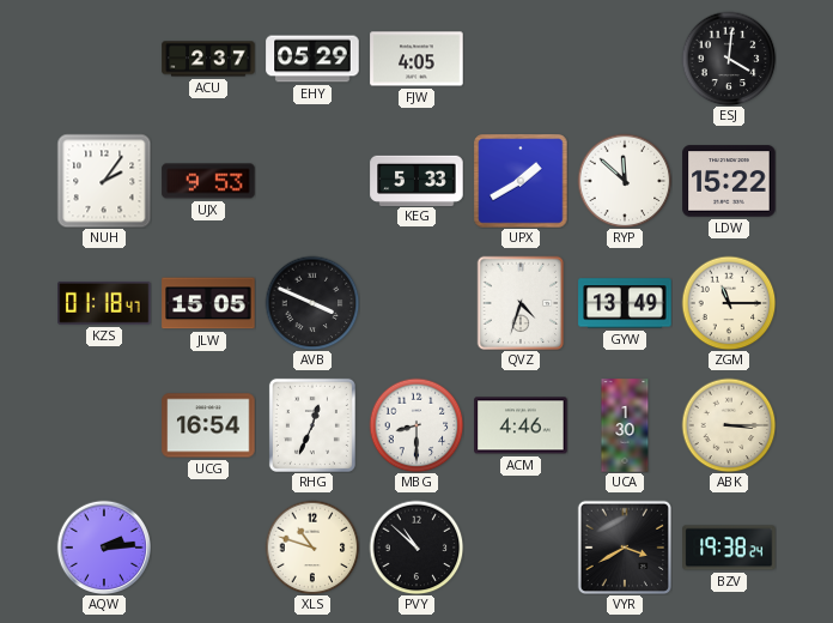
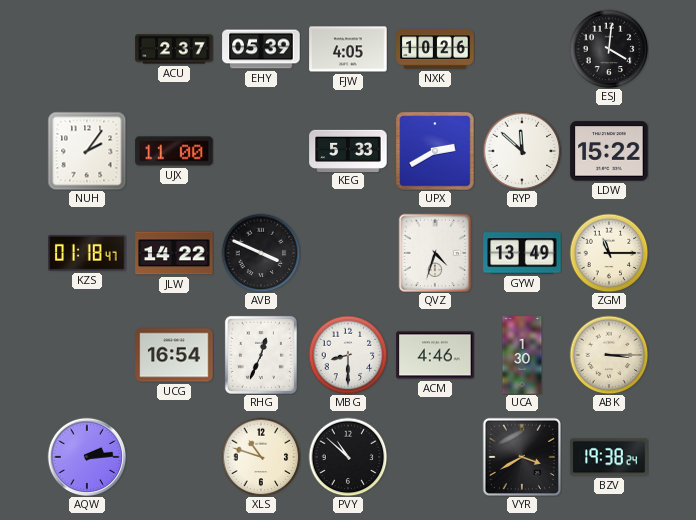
EHY: 05:29 -> 05:39 (261, 49)
NXK: none -> 10:26 (435, 49)
UJX: 9:53 -> 11:00 (174, 151)
UPX: 1:40 -> 2:40 (435, 151)
JLW: 15:05 -> 14:22 (174, 253)
